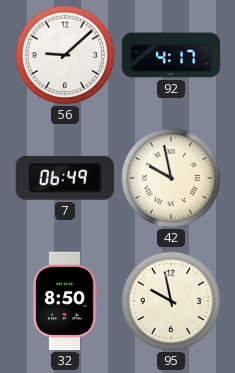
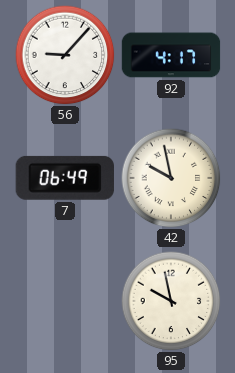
56: 9:08 -> 9:07 (65, 55)
32: 8:50 -> none (65, 301)
